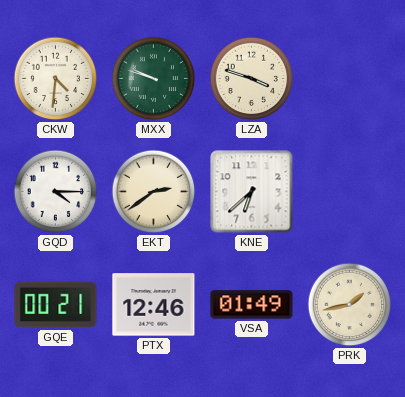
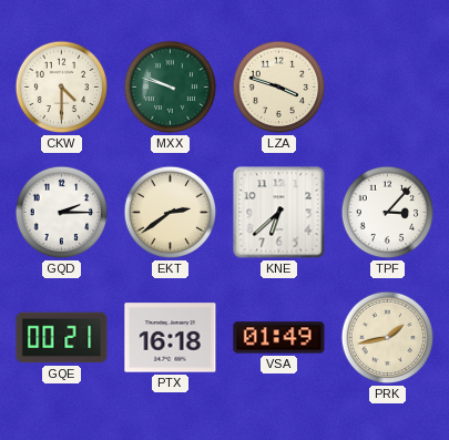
CKW: 4:31 -> 4:30 (62, 88)
GQD: 4:15 -> 2:15 (62, 213)
TPF: none -> 3:07 (388, 213)
PTX: 12:46 -> 16:18 (171, 338)
